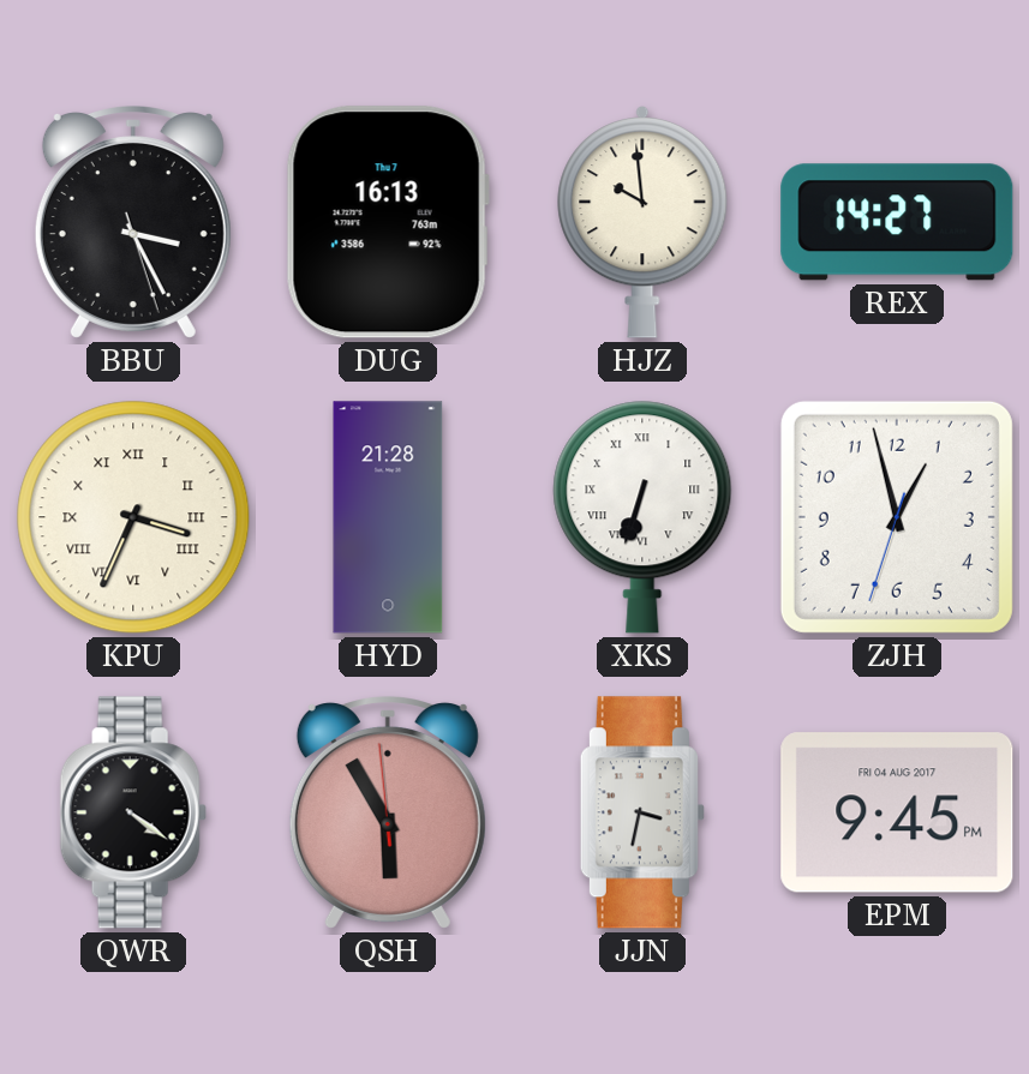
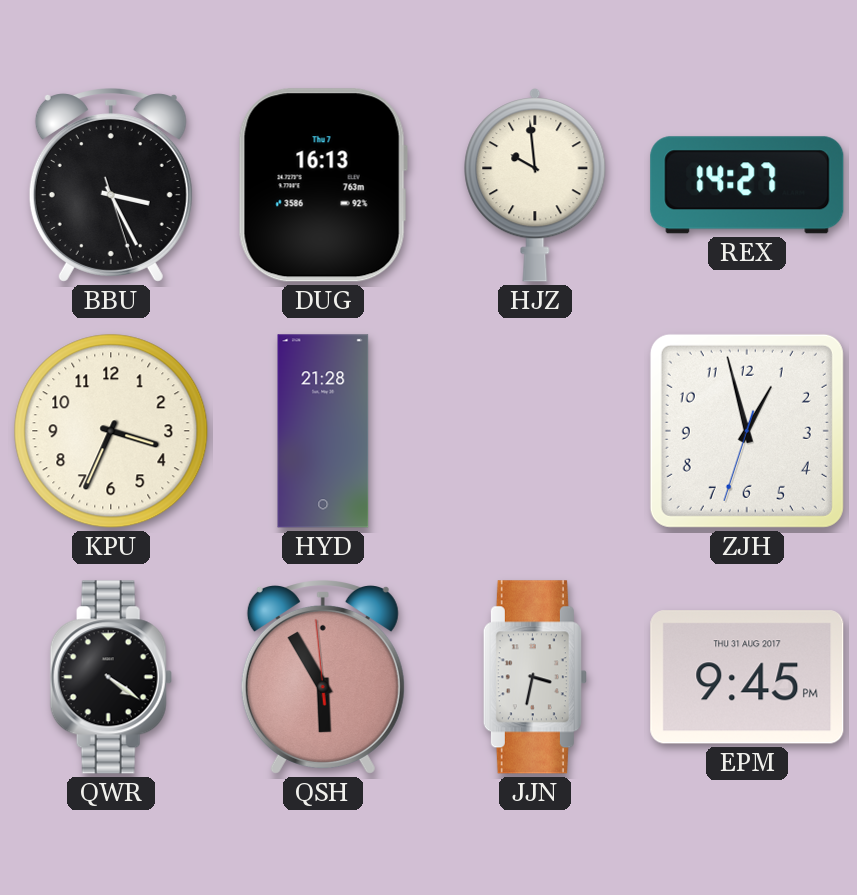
KPU numerals: Roman -> Arabic (111, 431)
XKS: 6:33 -> none (642, 517)
EPM date: FRI 04 AUG 2017 -> THU 31 AUG 2017 (747, 677)
